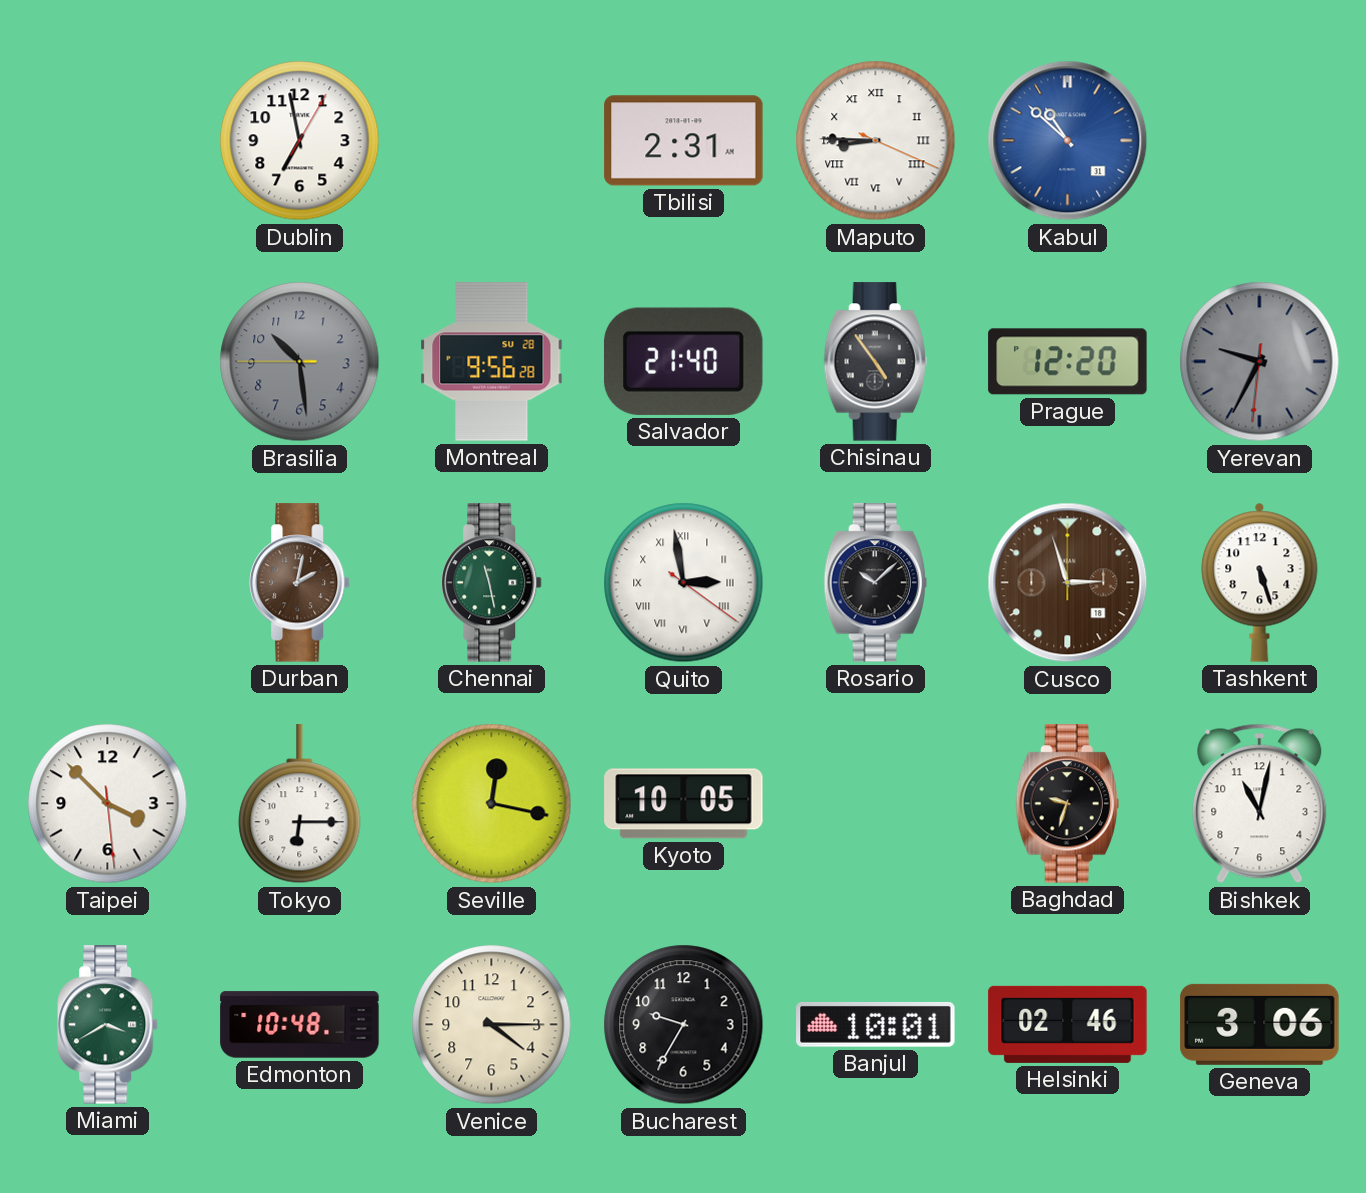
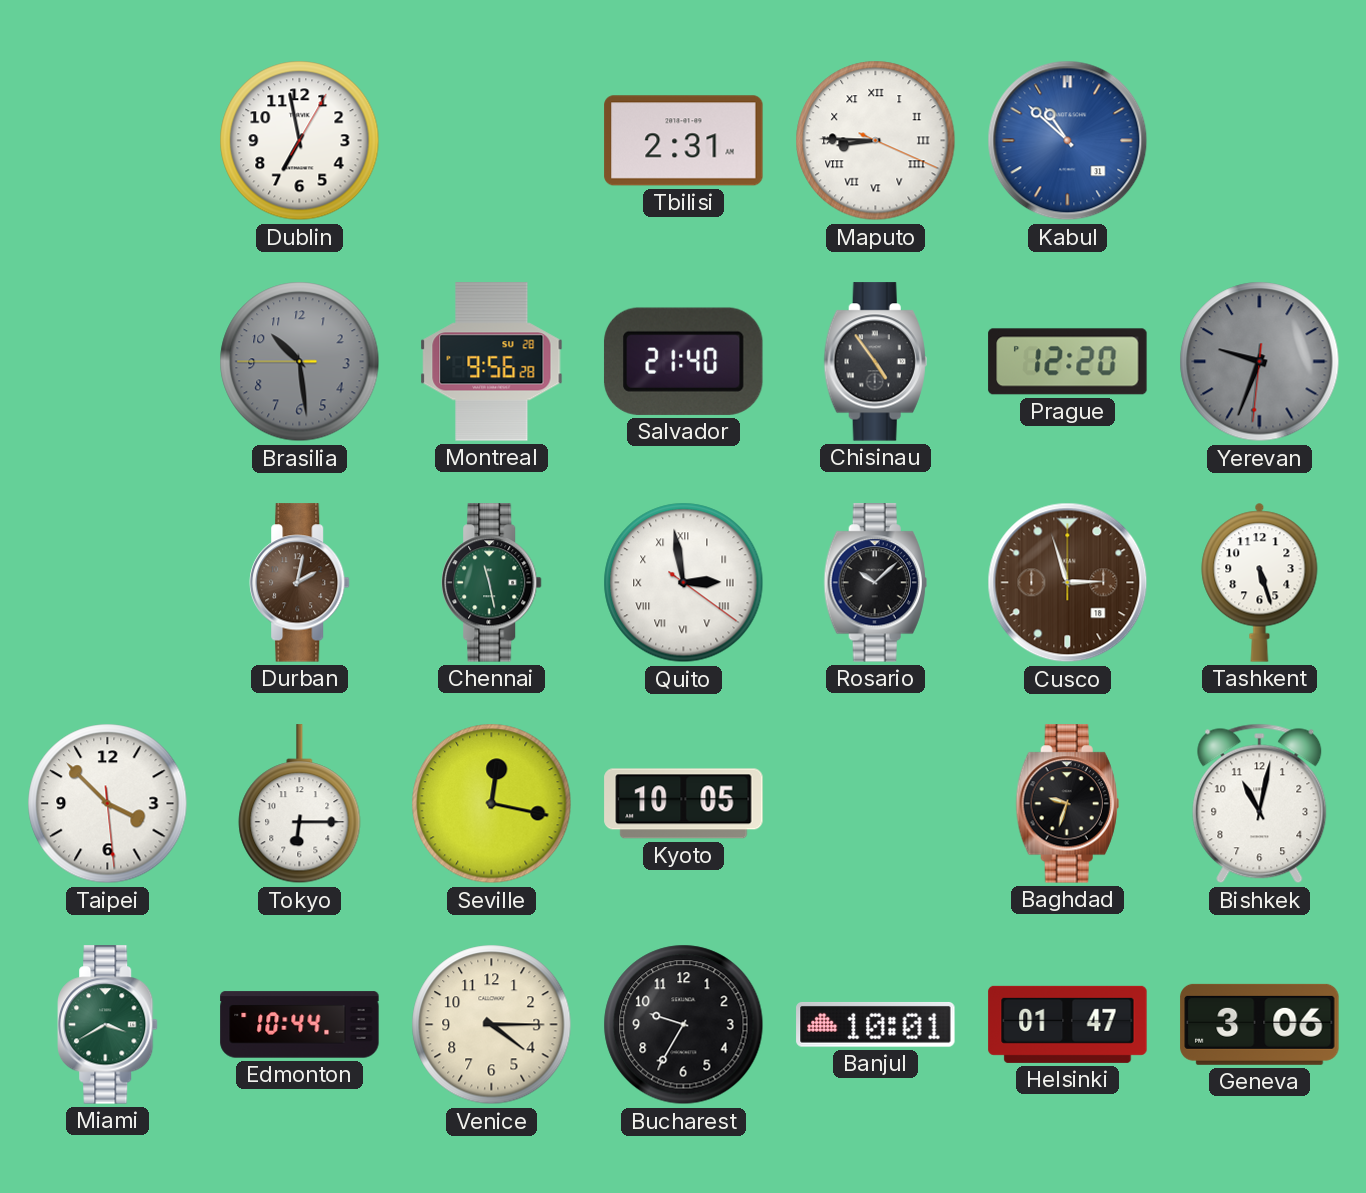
Yerevan: 9:34 -> 9:33 (1260, 362)
Edmonton: 10:48 -> 10:44 (300, 1025)
Helsinki: 02:46 -> 01:47 (1068, 1024)
